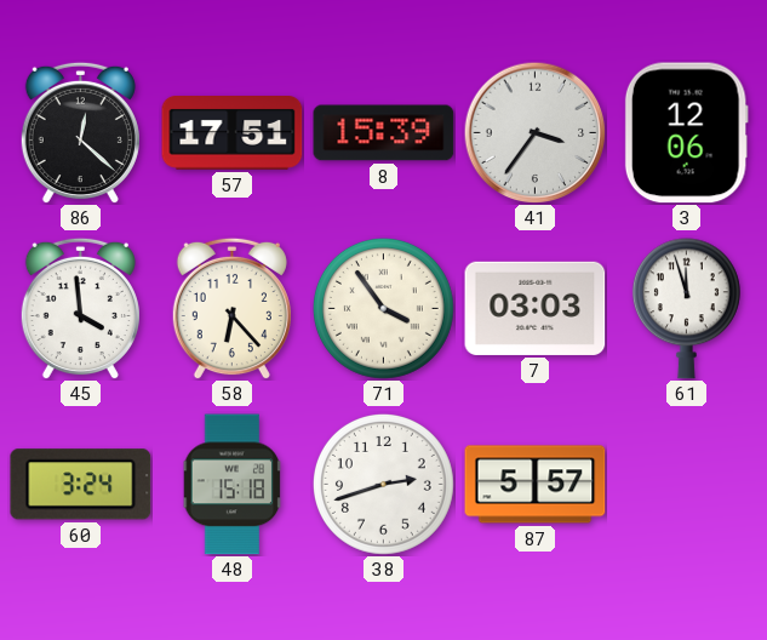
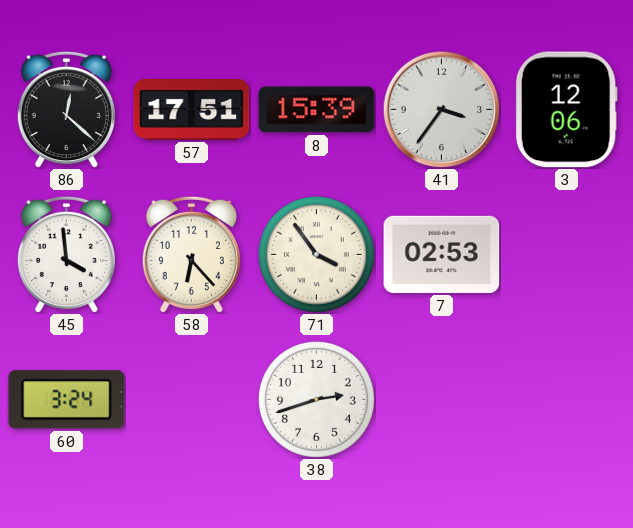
7: 03:03 -> 02:53 (442, 254)
61: 11:57 -> none (686, 309)
48: 15:18 -> none (233, 485)
87: 5:57 -> none (536, 485)
